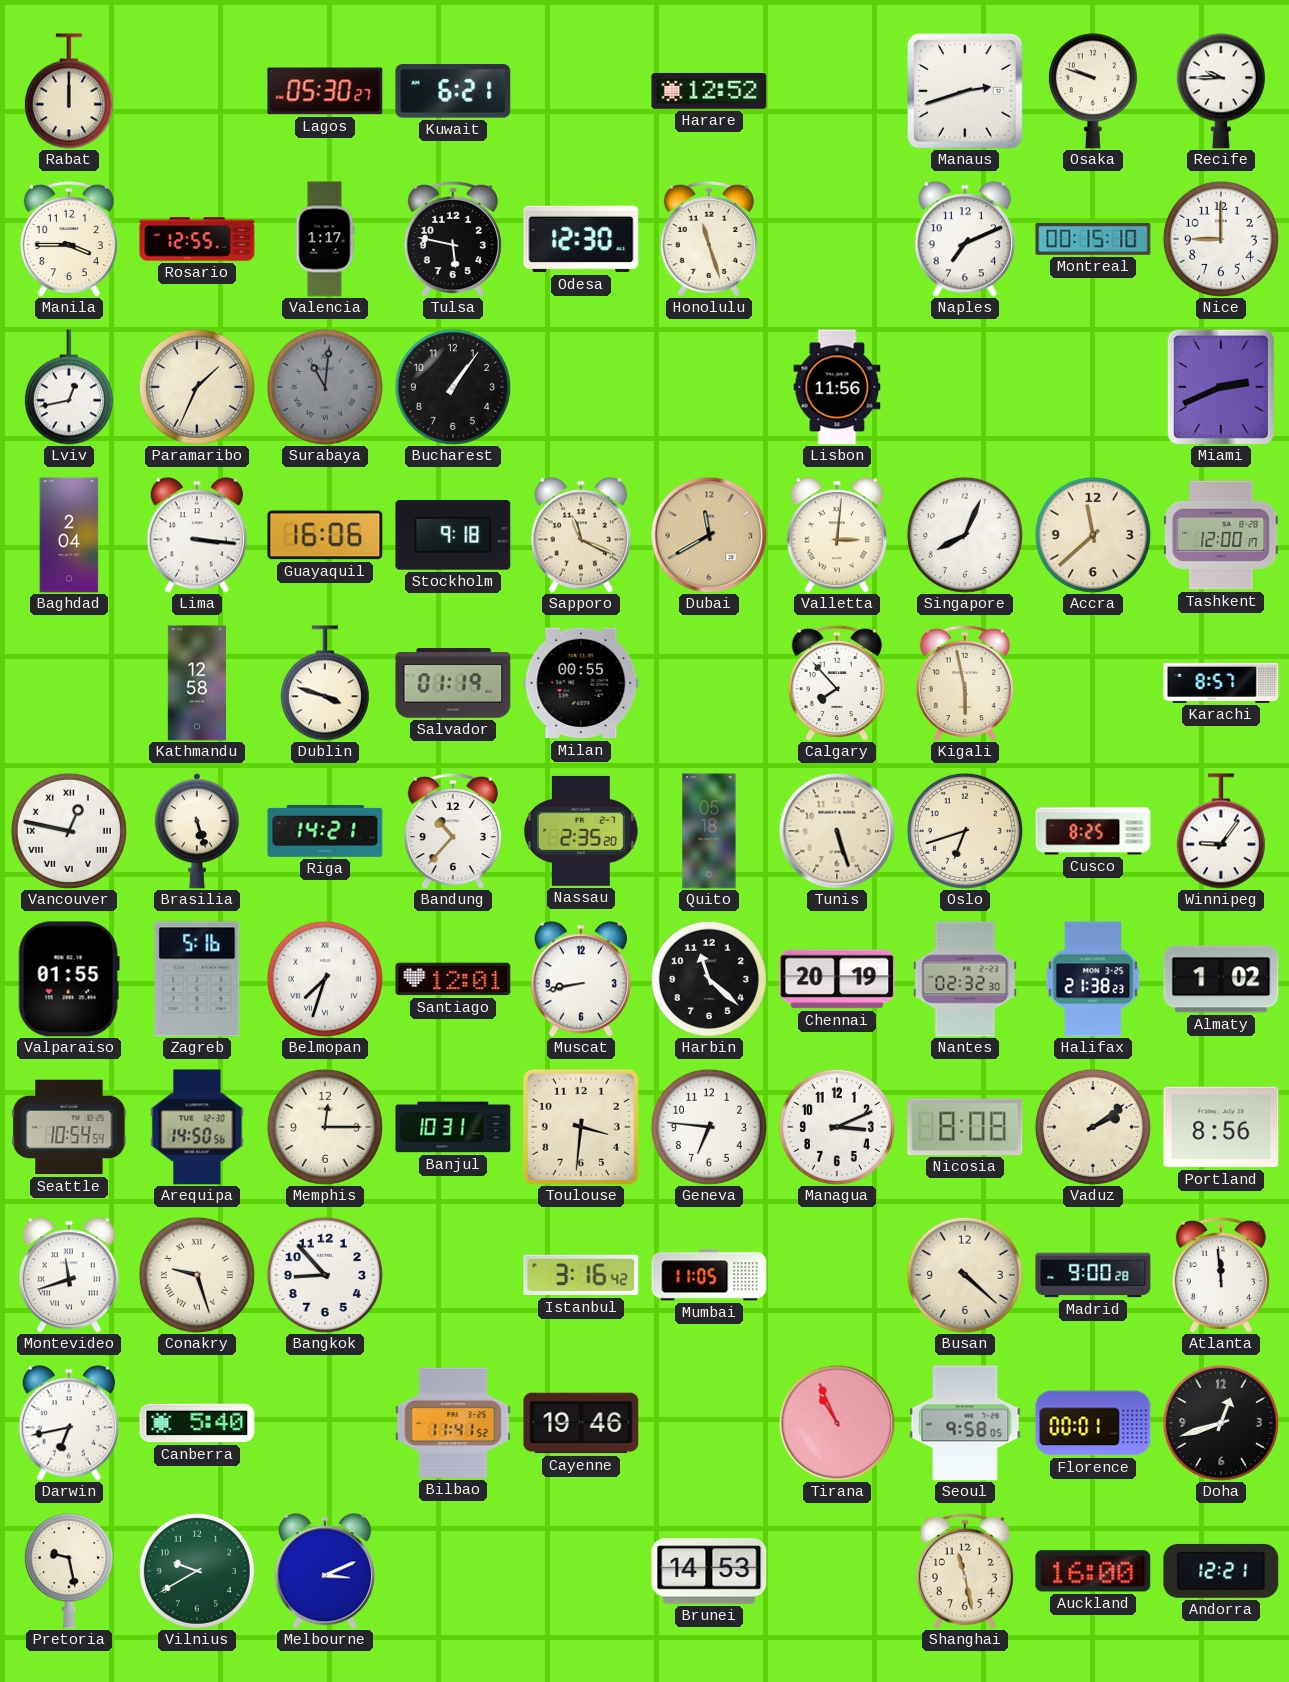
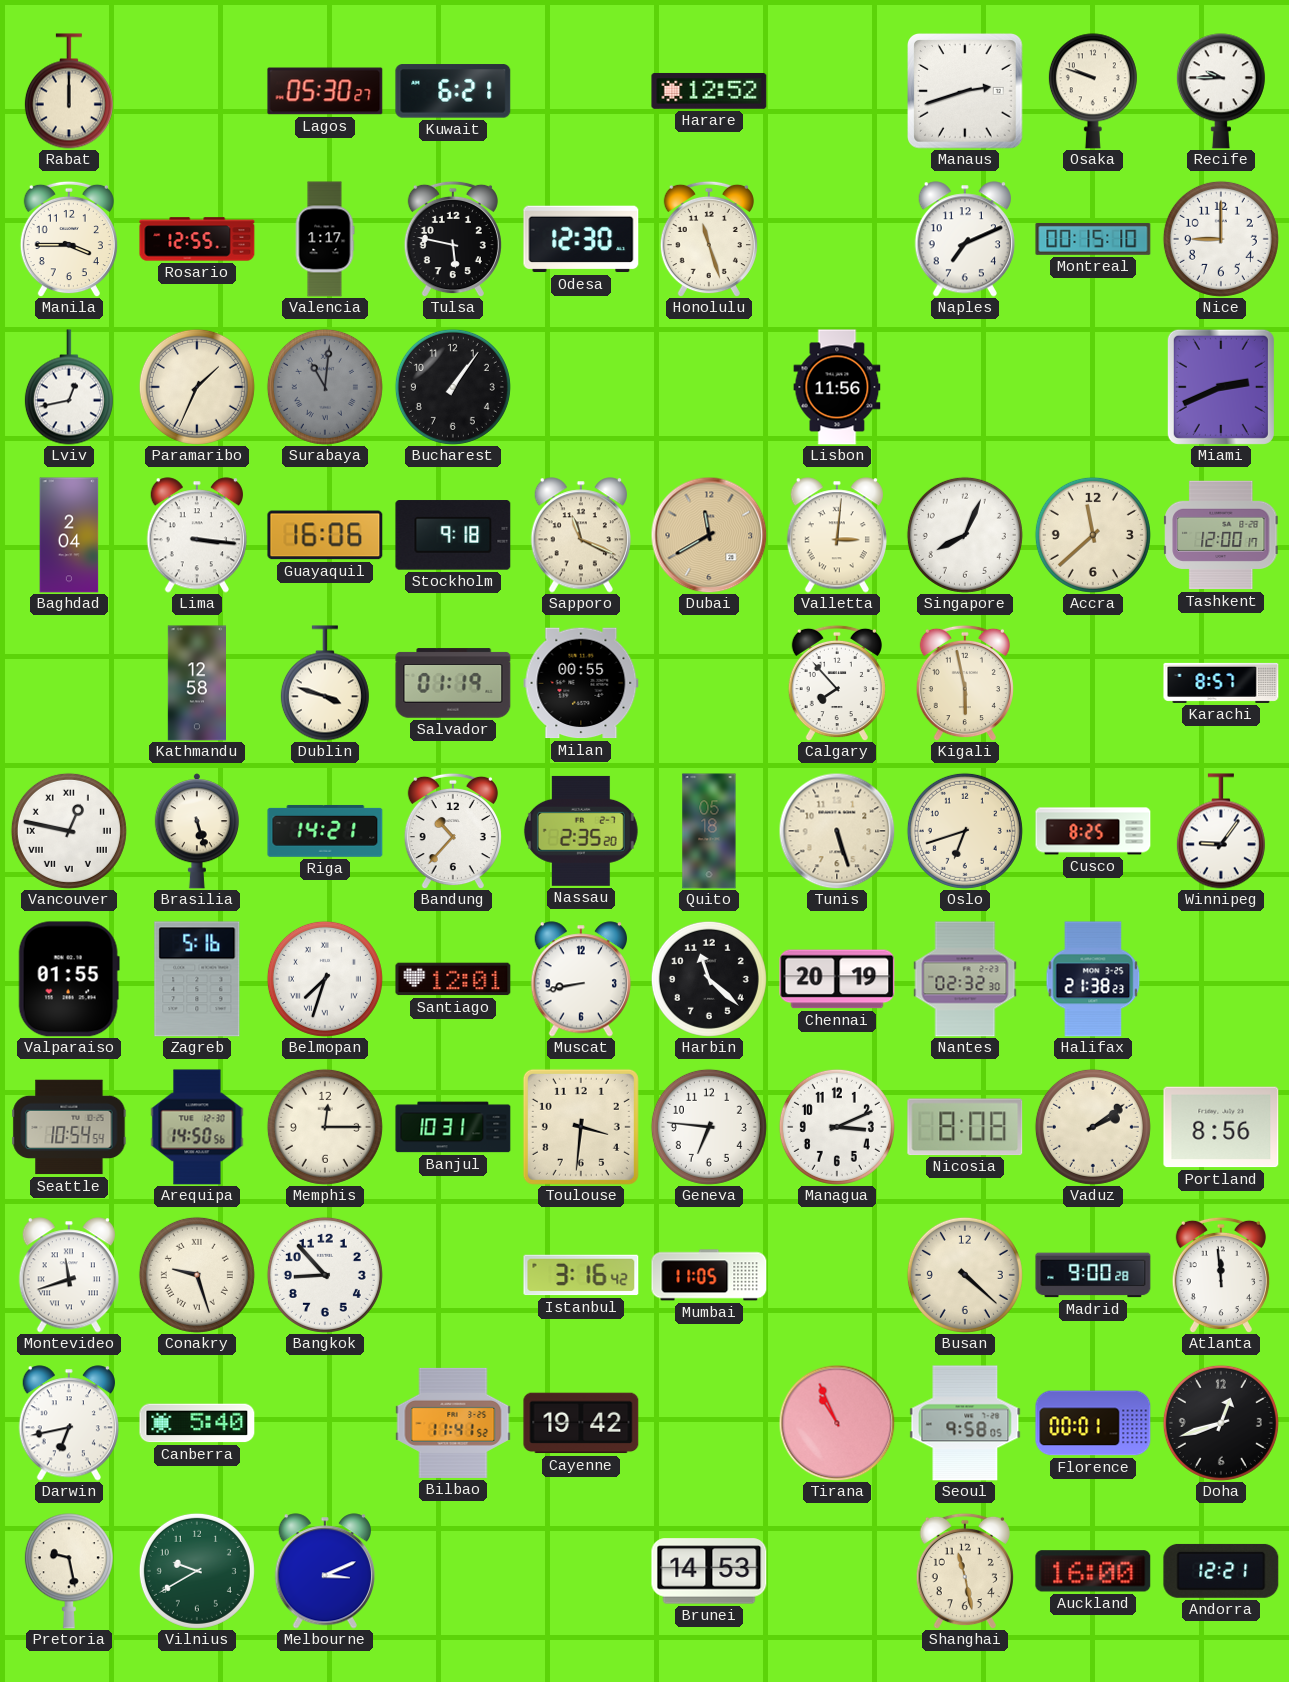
Almaty: 1:02 -> none (1221, 979)
Cayenne: 19:46 -> 19:42 (581, 1423)
